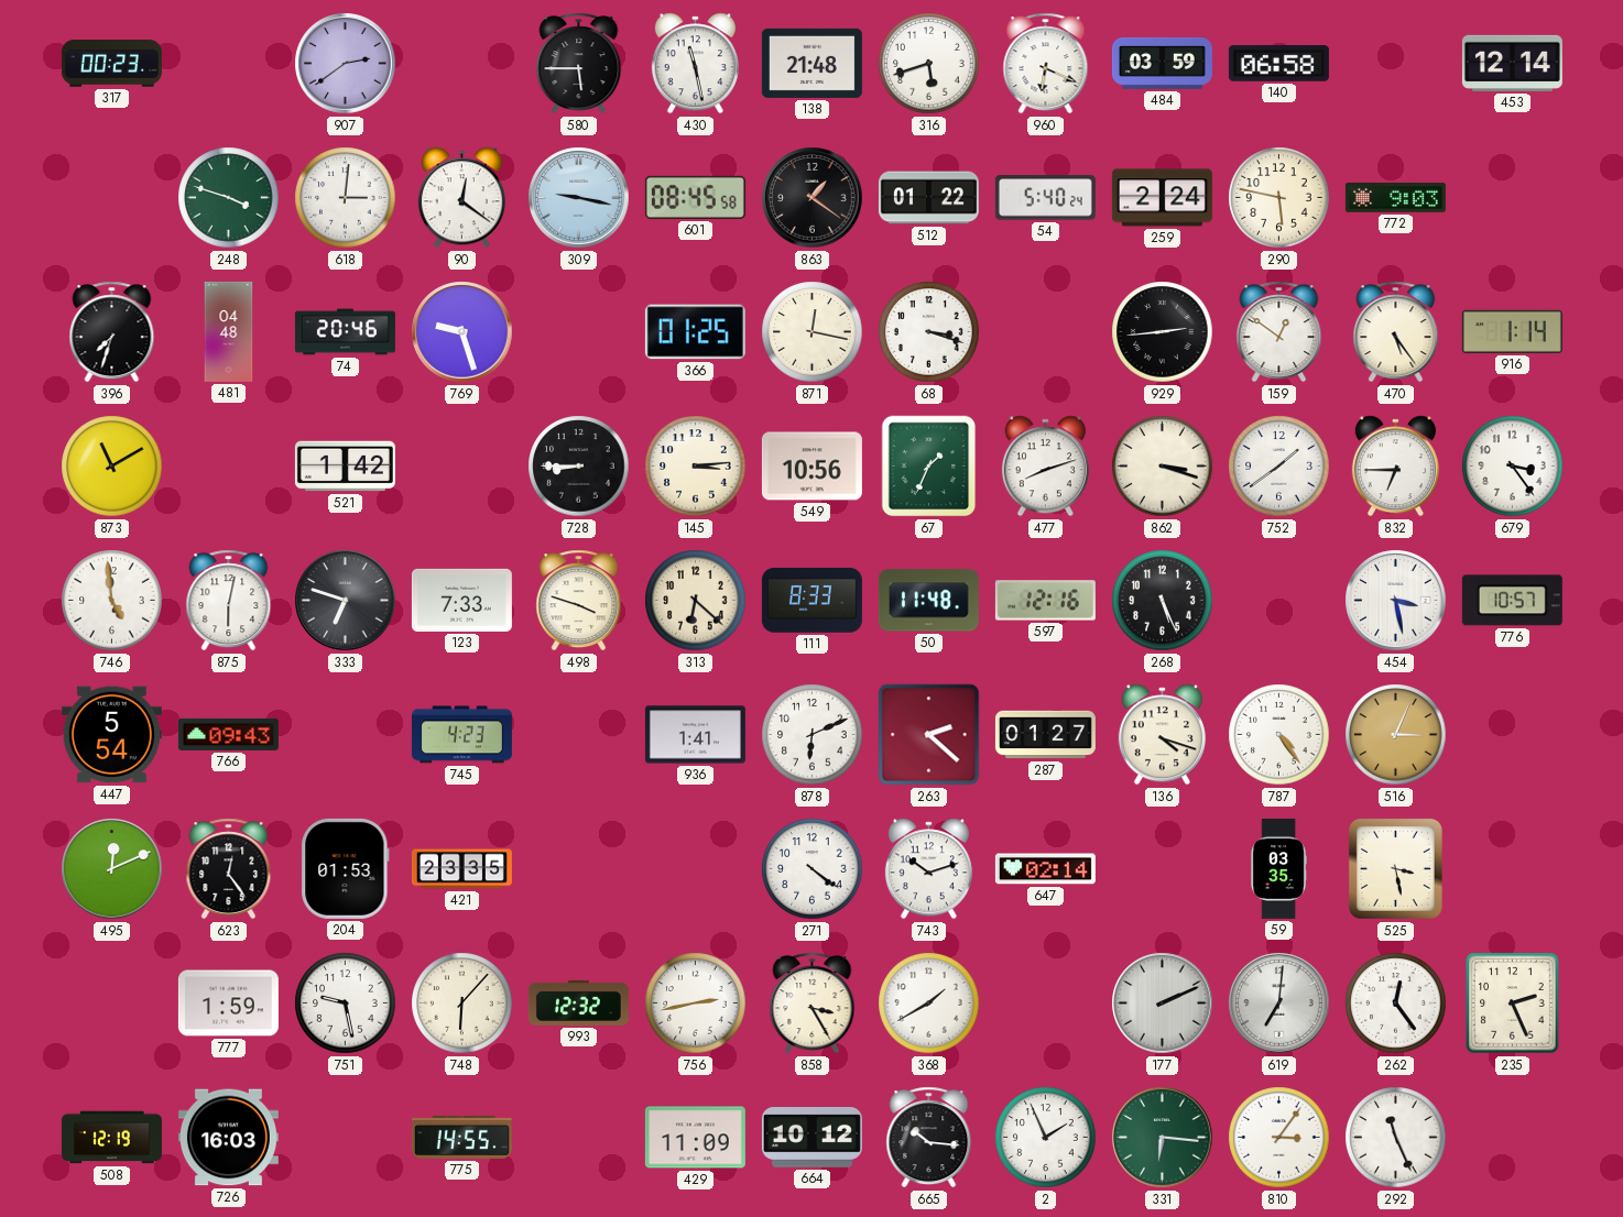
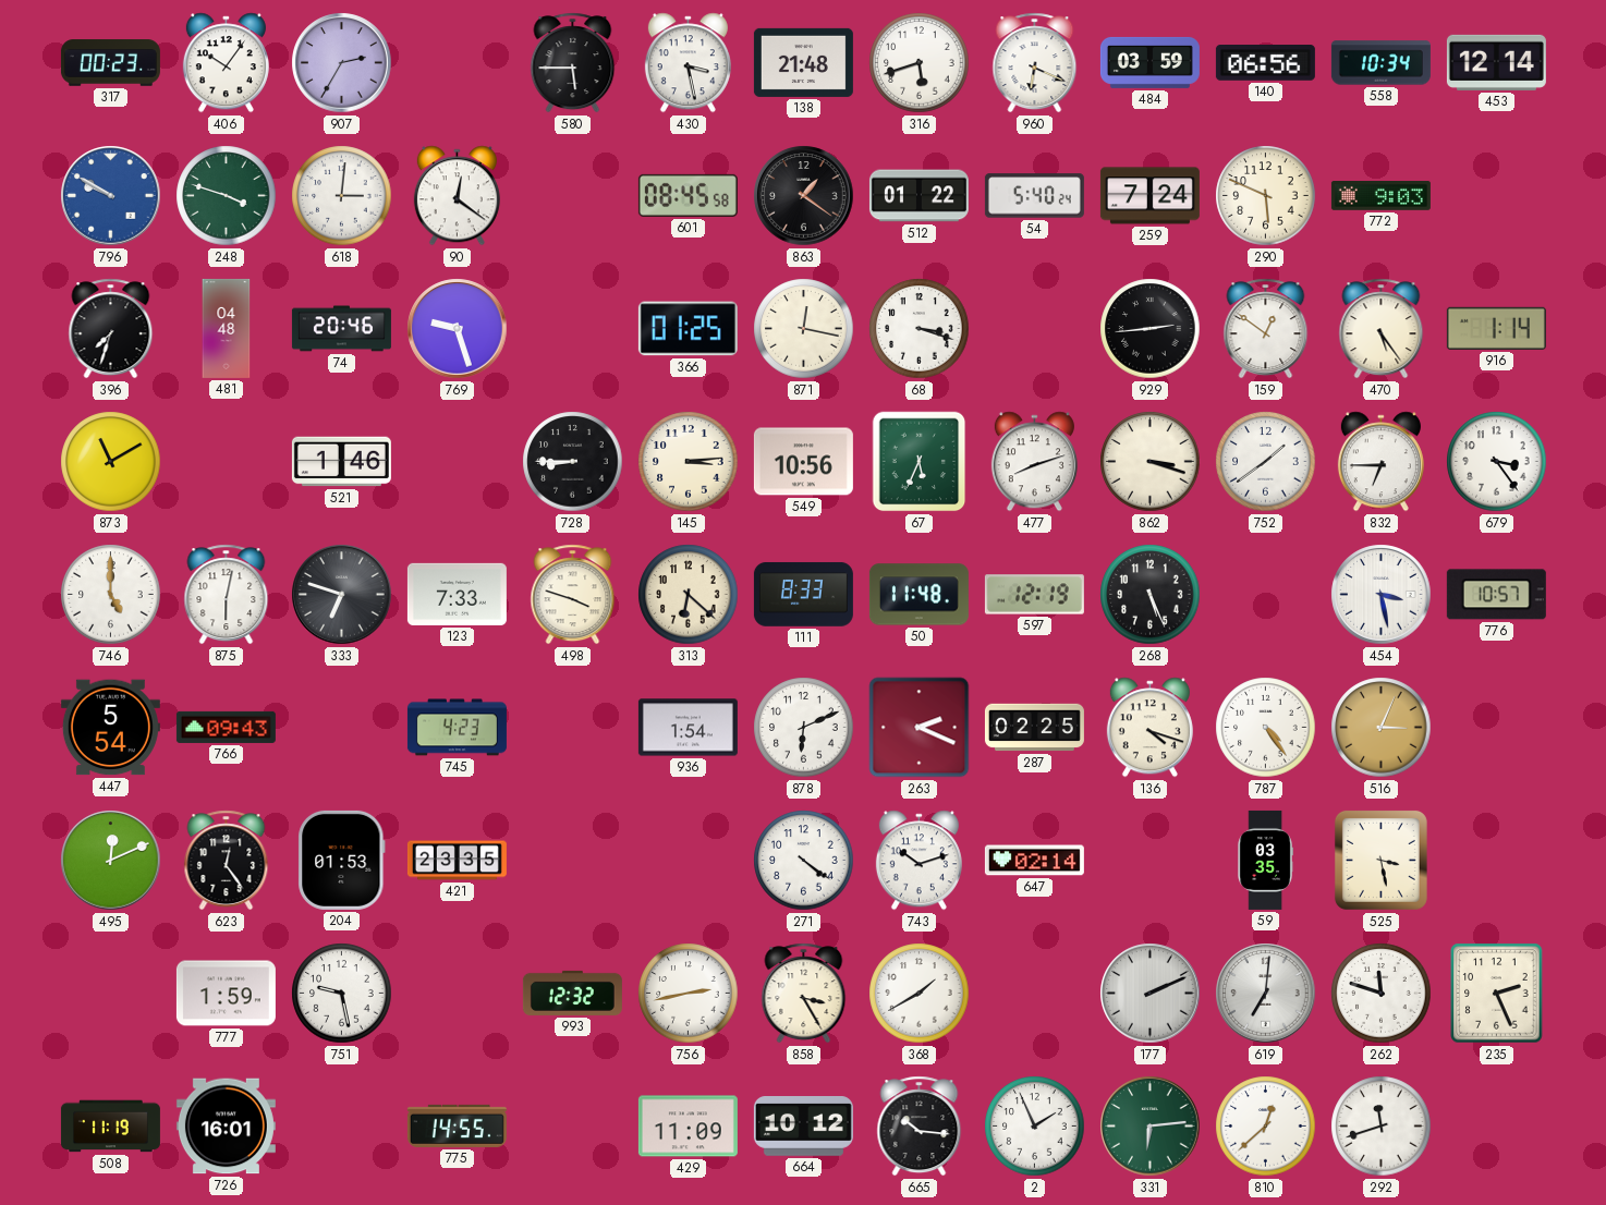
406: none -> 10:06 (226, 63)
907: 2:39 -> 2:35 (342, 63)
430: 11:28 -> 3:28 (688, 63)
140: 06:58 -> 06:56 (1265, 63)
558: none -> 10:34 (1380, 63)
796: none -> 9:50 (111, 196)
309: 9:17 -> none (579, 198)
259: 2:24 -> 7:24 (1149, 196)
290: 5:47 -> 5:49 (1266, 196)
521: 1:42 -> 1:46 (341, 462)
67: 1:34 -> 5:34 (920, 462)
746: 4:59 -> 5:00 (111, 595)
597: 12:16 -> 12:19 (1034, 595)
936: 1:41 -> 1:54 (688, 728)
263: 2:22 -> 2:19 (920, 728)
287: 01:27 -> 02:25 (1034, 728)
748: 6:07 -> none (462, 1004)
262: 12:24 -> 11:48 (1382, 994)
508: 12:19 -> 11:19 (110, 1127)
726: 16:03 -> 16:01 (226, 1127)
331: 6:16 -> 6:14 (1151, 1127)
810: 3:06 -> 12:38 (1266, 1127)
292: 11:26 -> 11:42 (1382, 1127)
